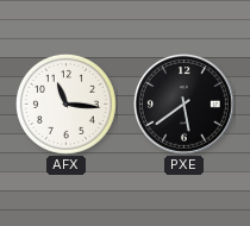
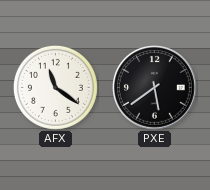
AFX: 11:16 -> 11:21 (55, 87)
